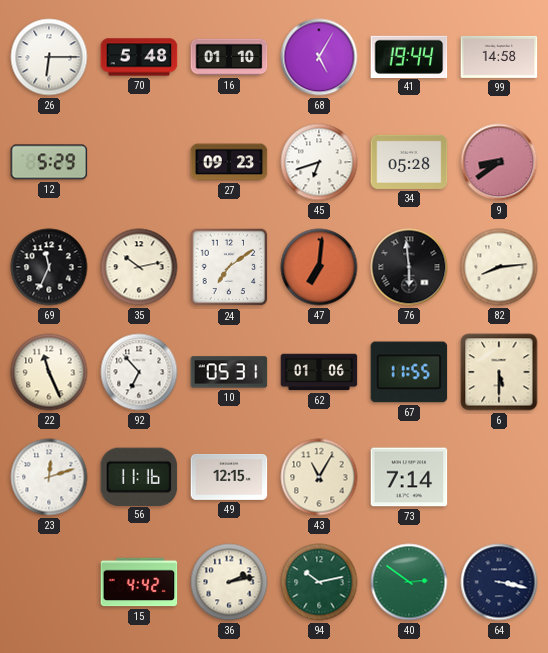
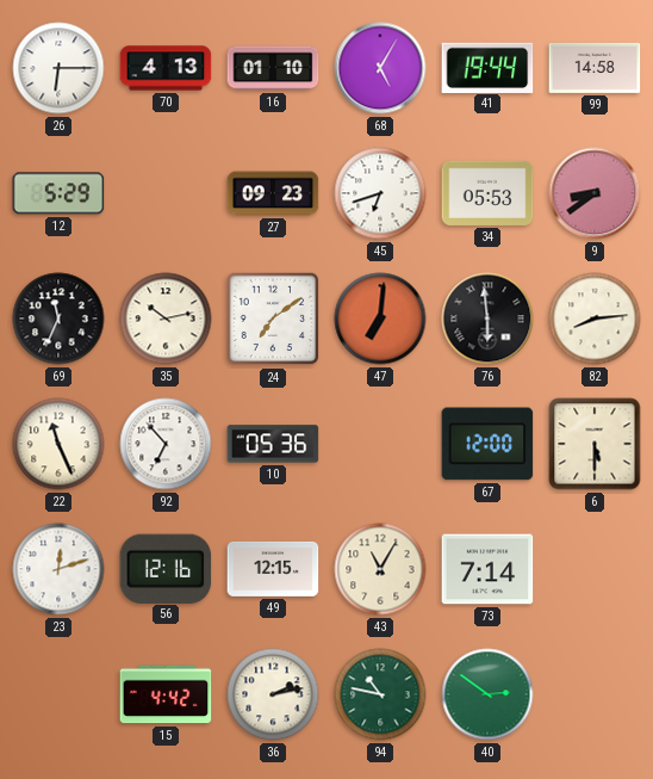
70: 5:48 -> 4:13 (166, 68)
34: 05:28 -> 05:53 (487, 193)
10: 05:31 -> 05:36 (273, 444)
62: 01:06 -> none (319, 372)
67: 11:55 -> 12:00 (487, 444)
56: 11:16 -> 12:16 (166, 568)
94: 10:13 -> 10:47 (380, 694)
64: 3:17 -> none (499, 582)
